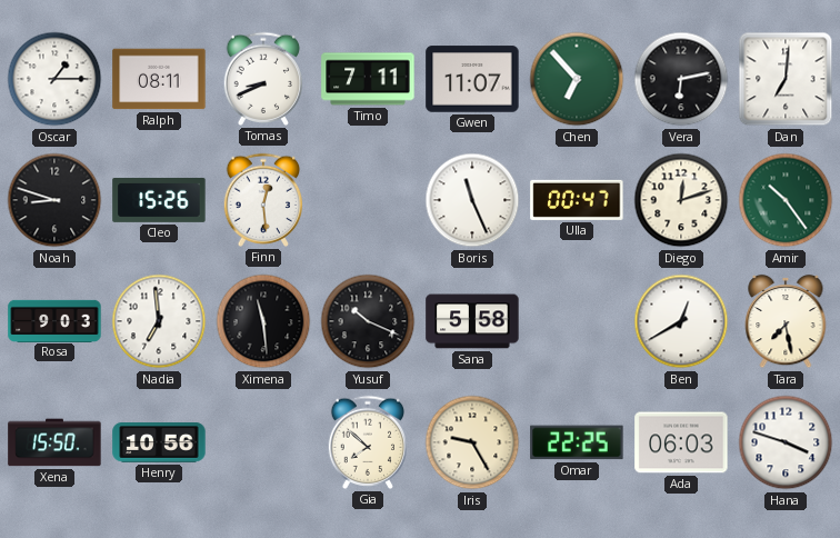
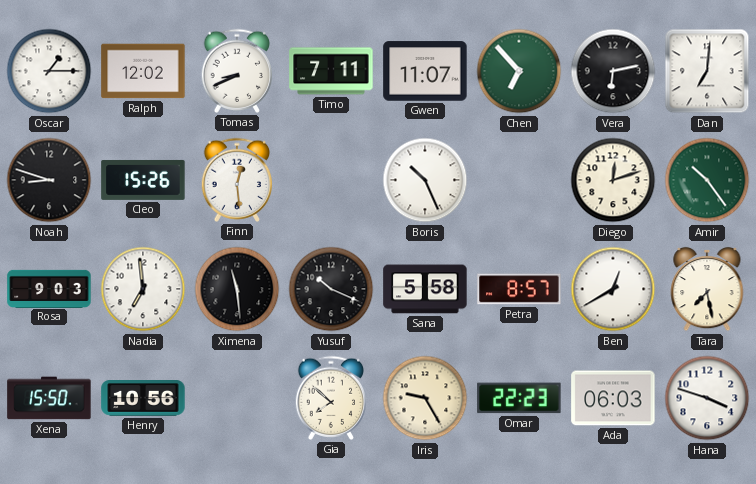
Ralph: 08:11 -> 12:02 (143, 71)
Boris: 11:26 -> 10:26 (425, 180)
Ulla: 00:47 -> none (577, 200)
Petra: none -> 8:57 (519, 289)
Omar: 22:25 -> 22:23 (519, 398)
